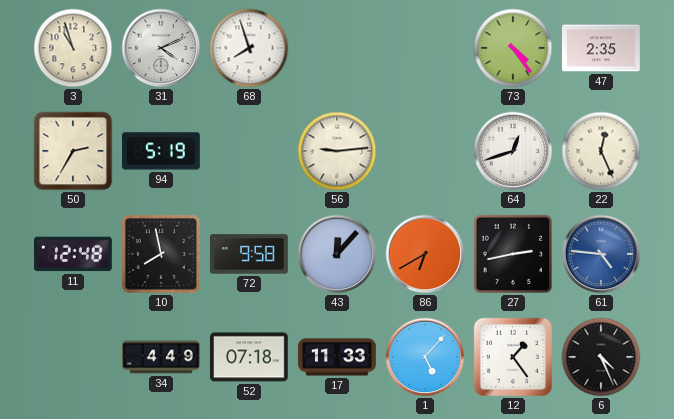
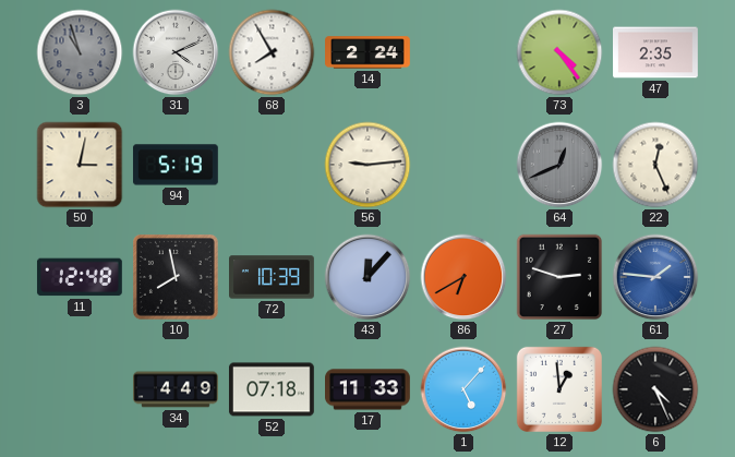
3 dial: cream -> grey (80, 52)
68: 7:57 -> 7:55 (272, 52)
14: none -> 2:24 (367, 52)
50: 2:35 -> 3:02 (80, 165)
64: 12:42 -> 12:41 (559, 165)
64 dial: white -> grey (559, 165)
72: 9:58 -> 10:39 (273, 277)
27: 2:43 -> 2:48 (559, 277)
61: 4:46 -> 1:46 (655, 277)
12: 1:24 -> 12:59 (559, 389)
